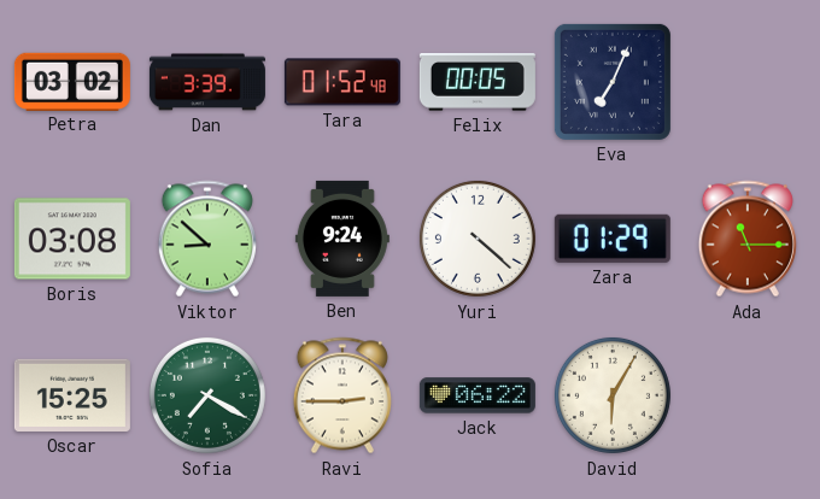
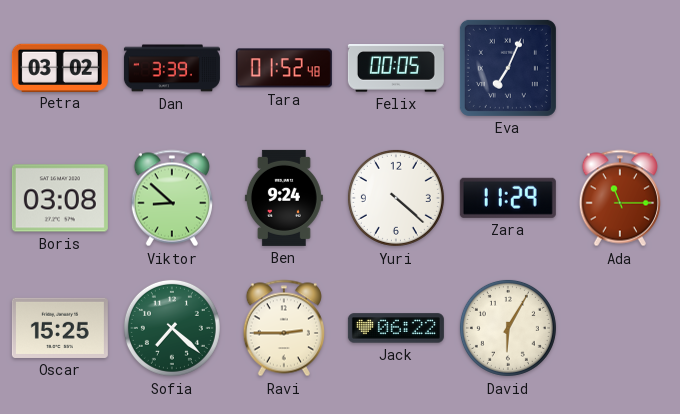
Zara: 01:29 -> 11:29 (508, 198)
Sofia: 7:20 -> 7:22 (172, 328)
